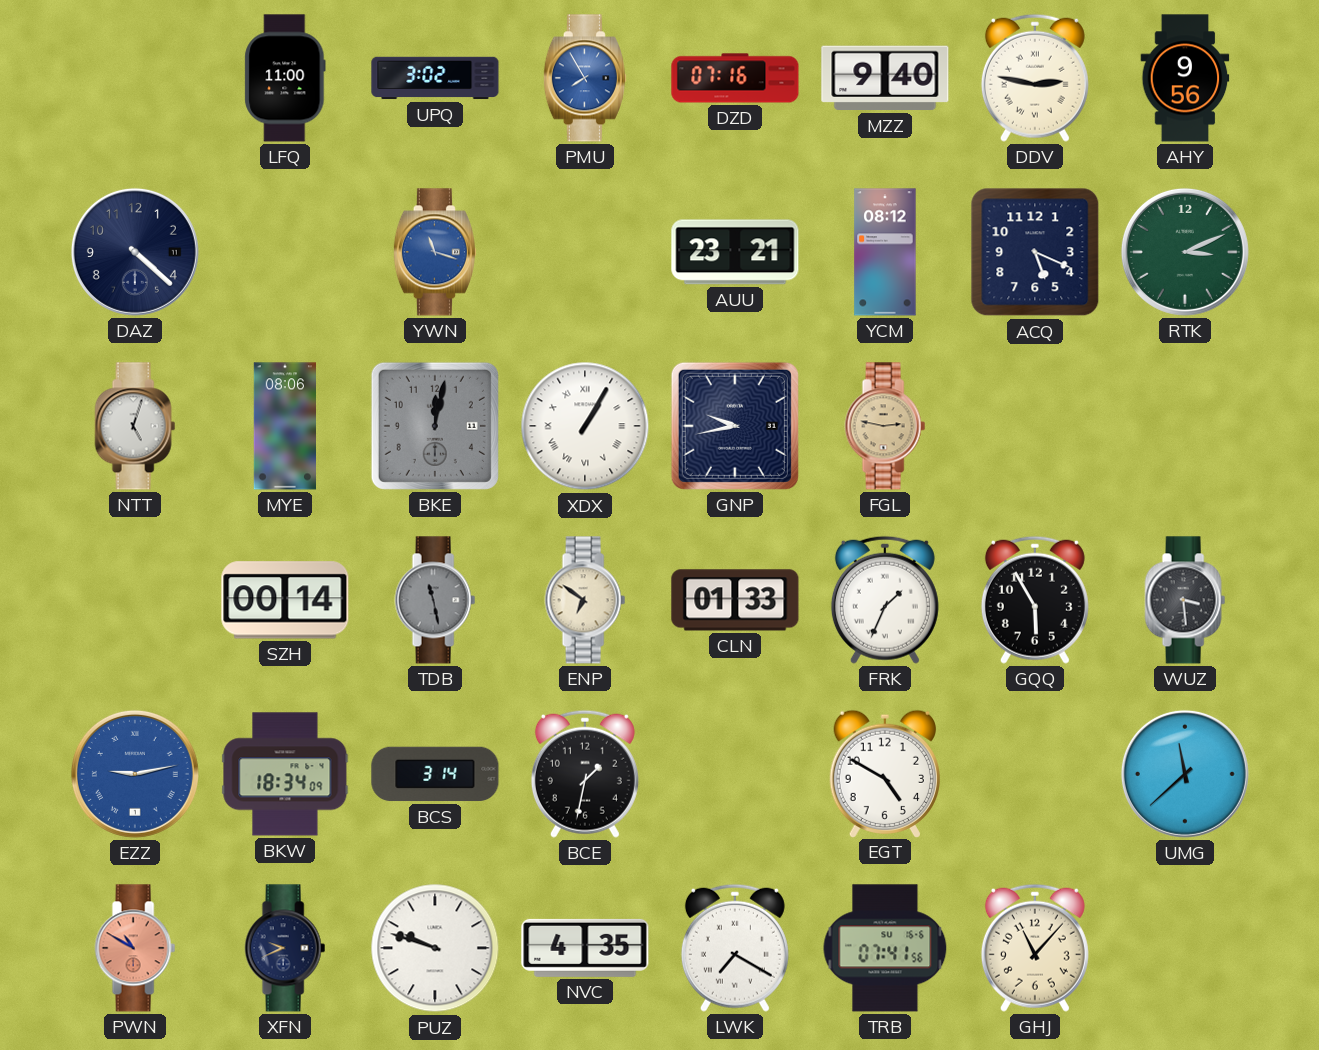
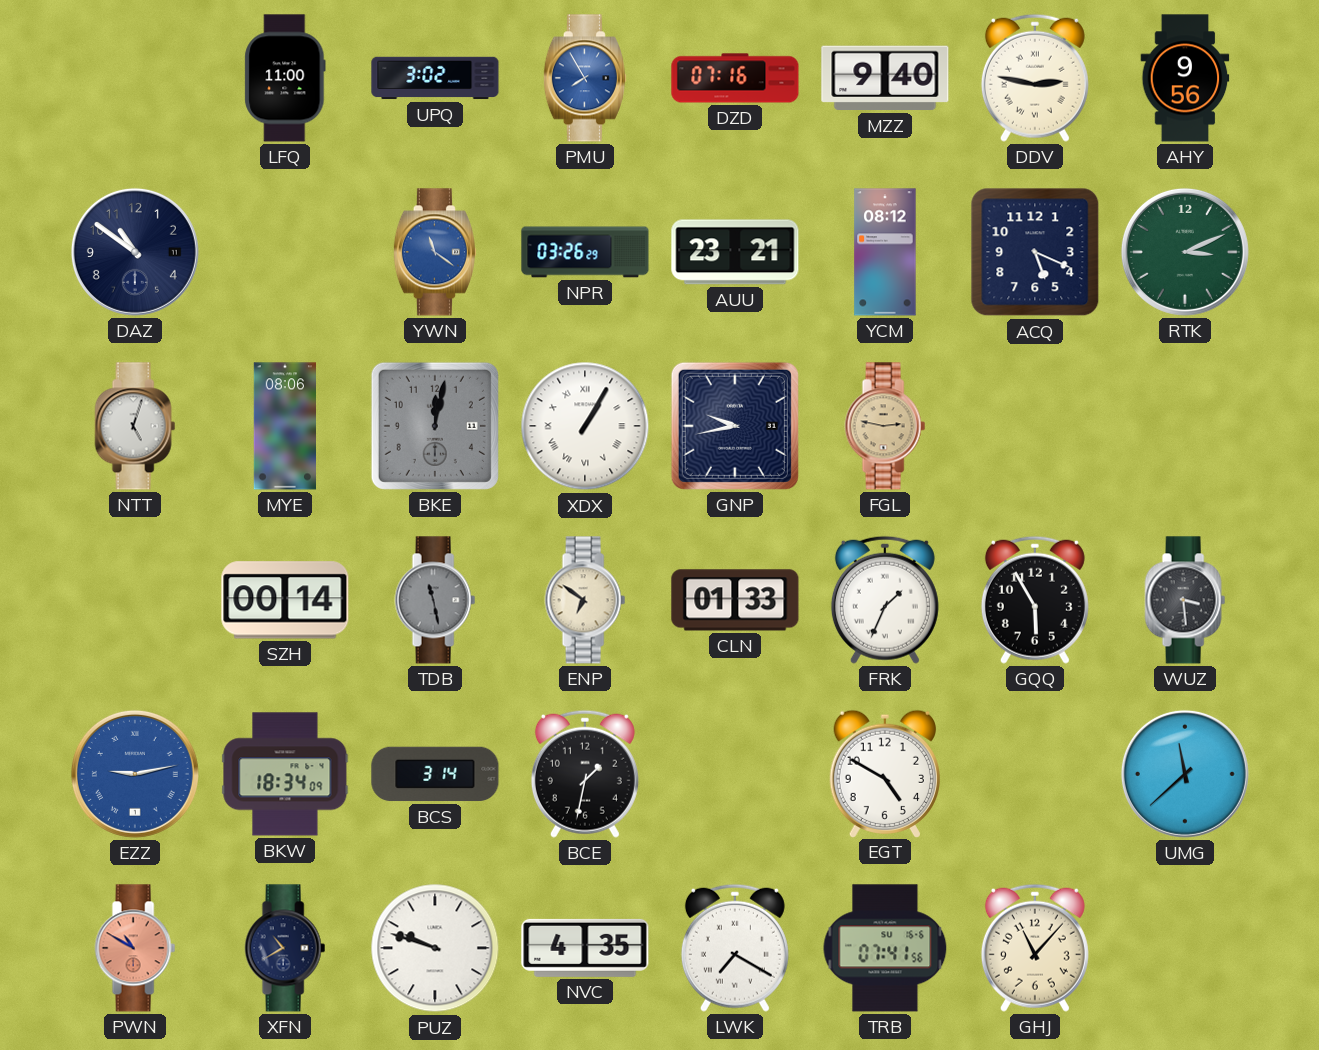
DAZ: 4:22 -> 10:51 (135, 252)
YWN: 11:18 -> 11:21 (435, 252)
NPR: none -> 03:26 (585, 252)
XFN: 9:41 -> 10:40 (285, 948)
